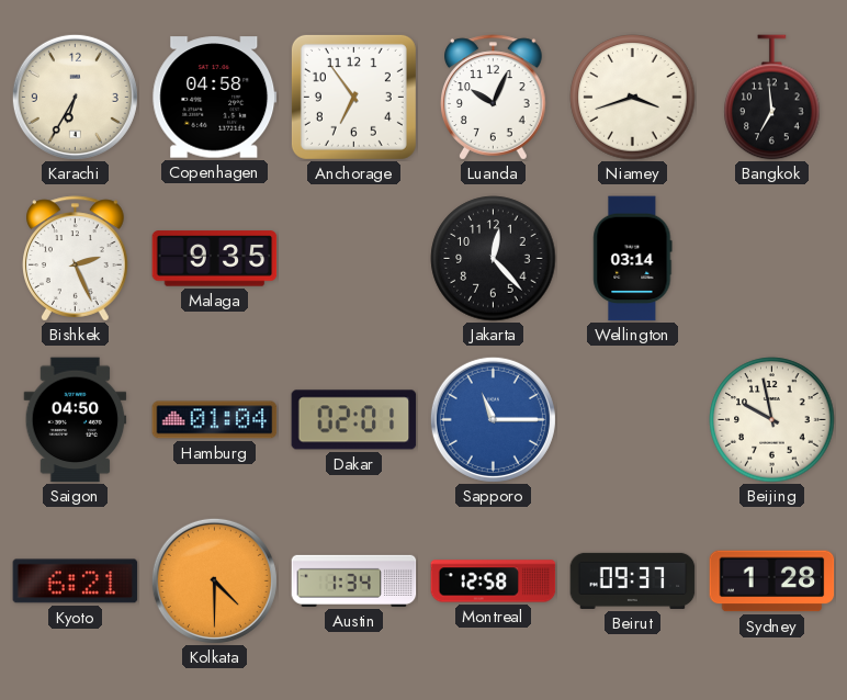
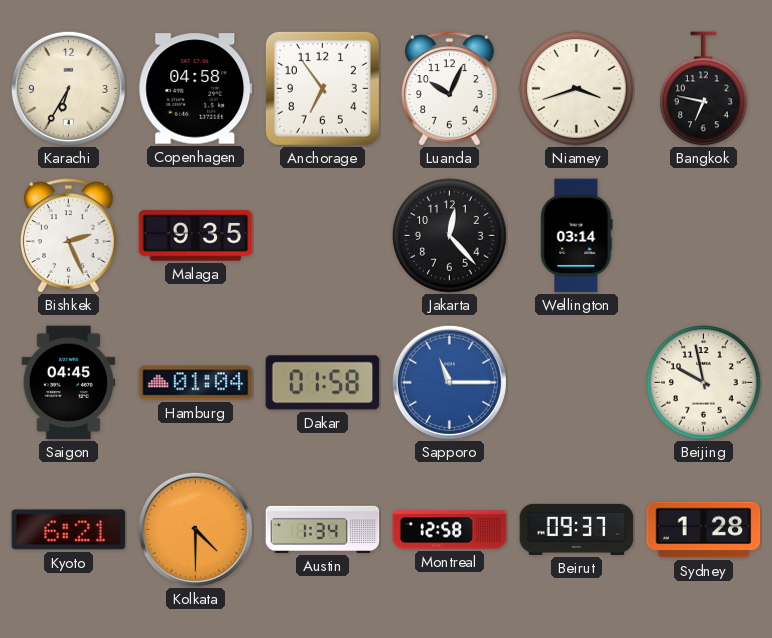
Bangkok: 6:59 -> 6:47 (704, 89)
Saigon: 04:50 -> 04:45 (69, 383)
Dakar: 02:01 -> 01:58 (323, 383)
